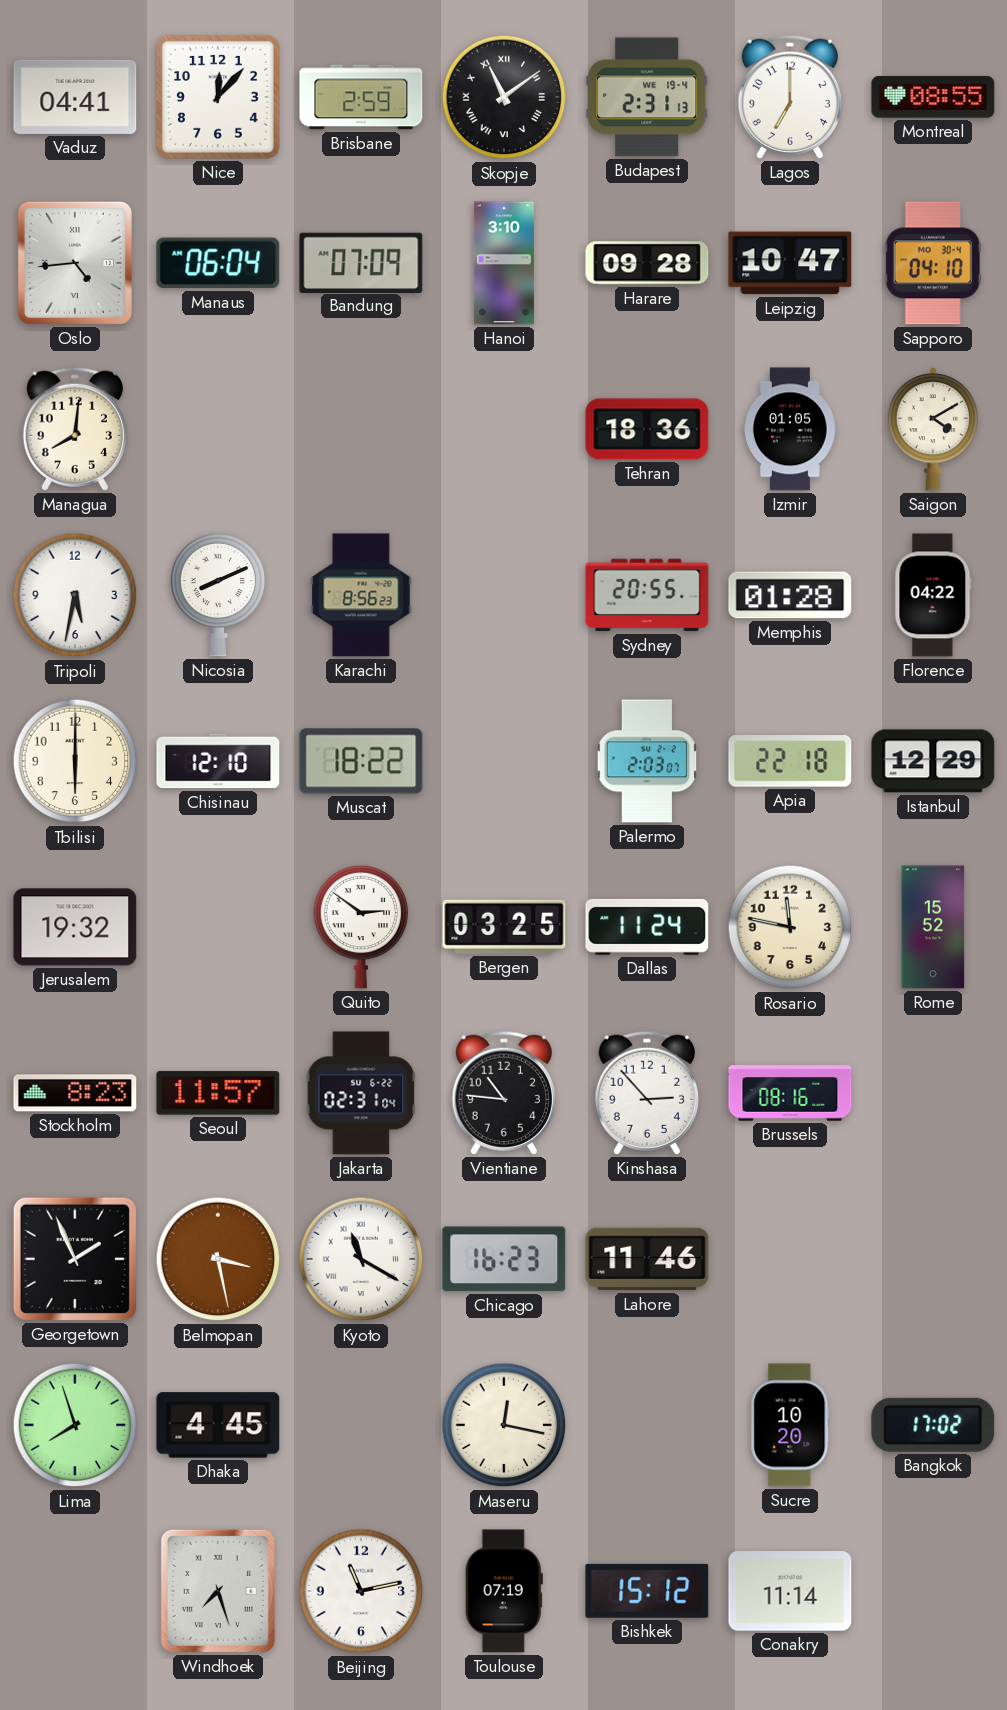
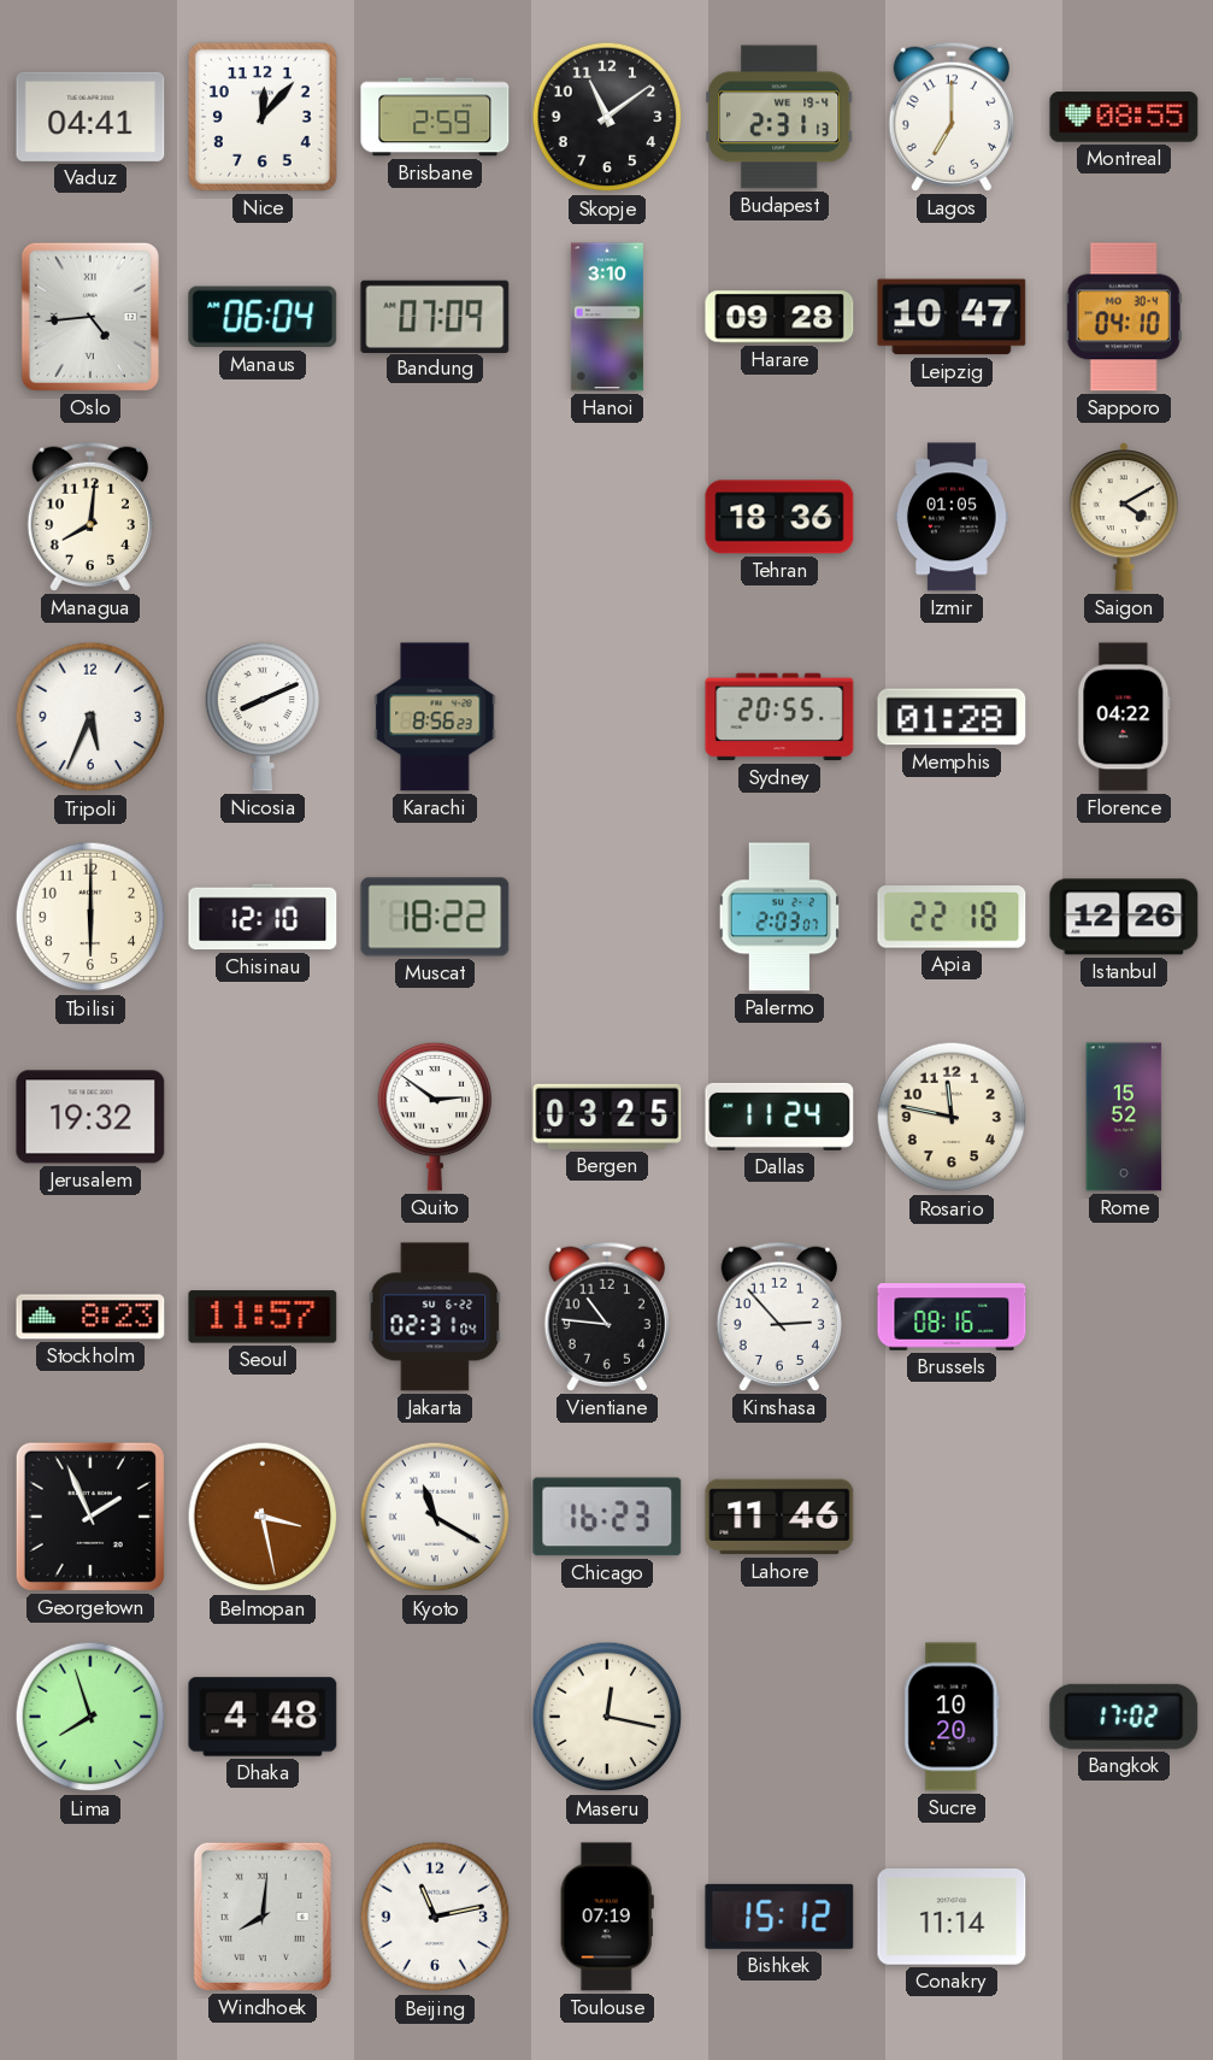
Skopje numerals: Roman -> Arabic (607, 117)
Tripoli: 5:32 -> 5:34 (90, 717)
Istanbul: 12:29 -> 12:26 (1124, 917)
Dhaka: 4:45 -> 4:48 (263, 1717)
Windhoek: 7:27 -> 8:01 (263, 1917)
